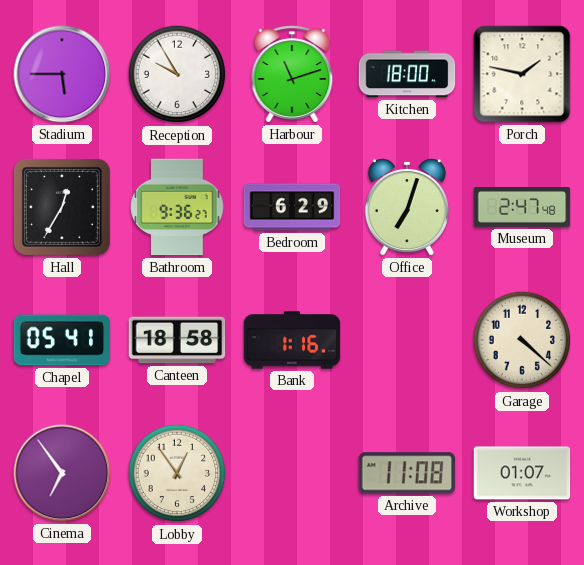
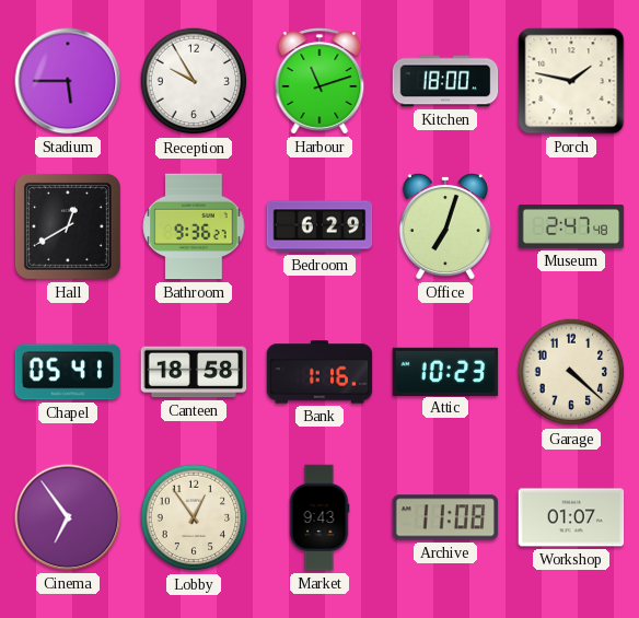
Hall: 12:35 -> 12:40 (68, 226)
Attic: none -> 10:23 (445, 371)
Market: none -> 9:43 (319, 517)
